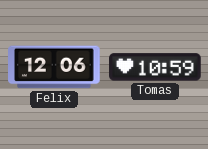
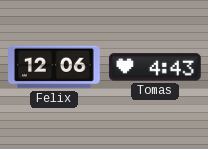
Tomas: 10:59 -> 4:43 (155, 67)
